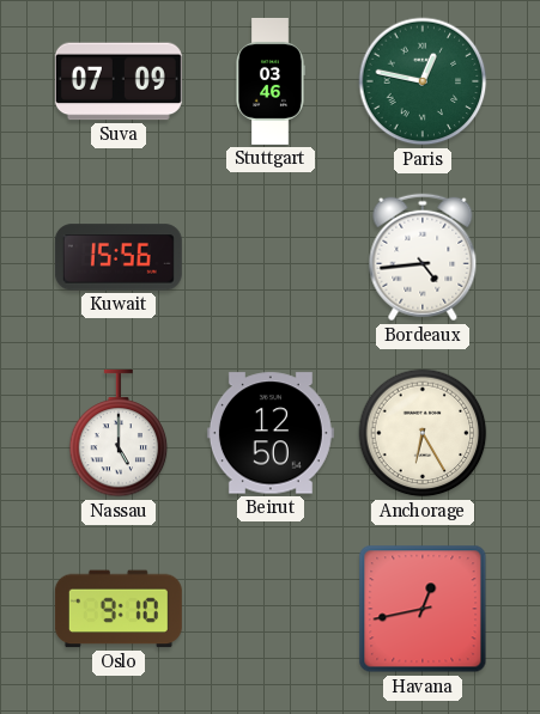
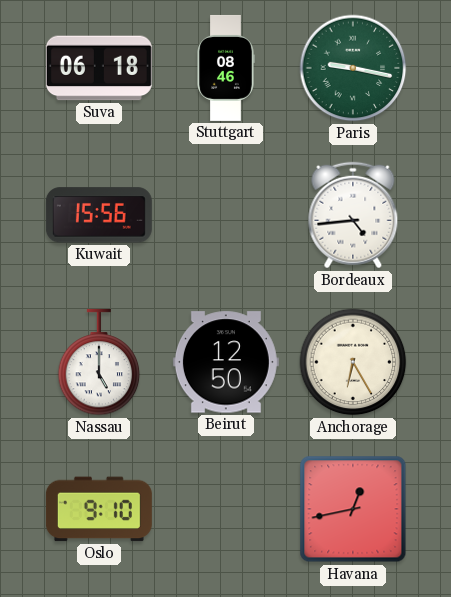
Suva: 07:09 -> 06:18 (99, 68)
Stuttgart: 03:46 -> 08:46 (226, 68)
Paris: 12:47 -> 9:17 (353, 68)
